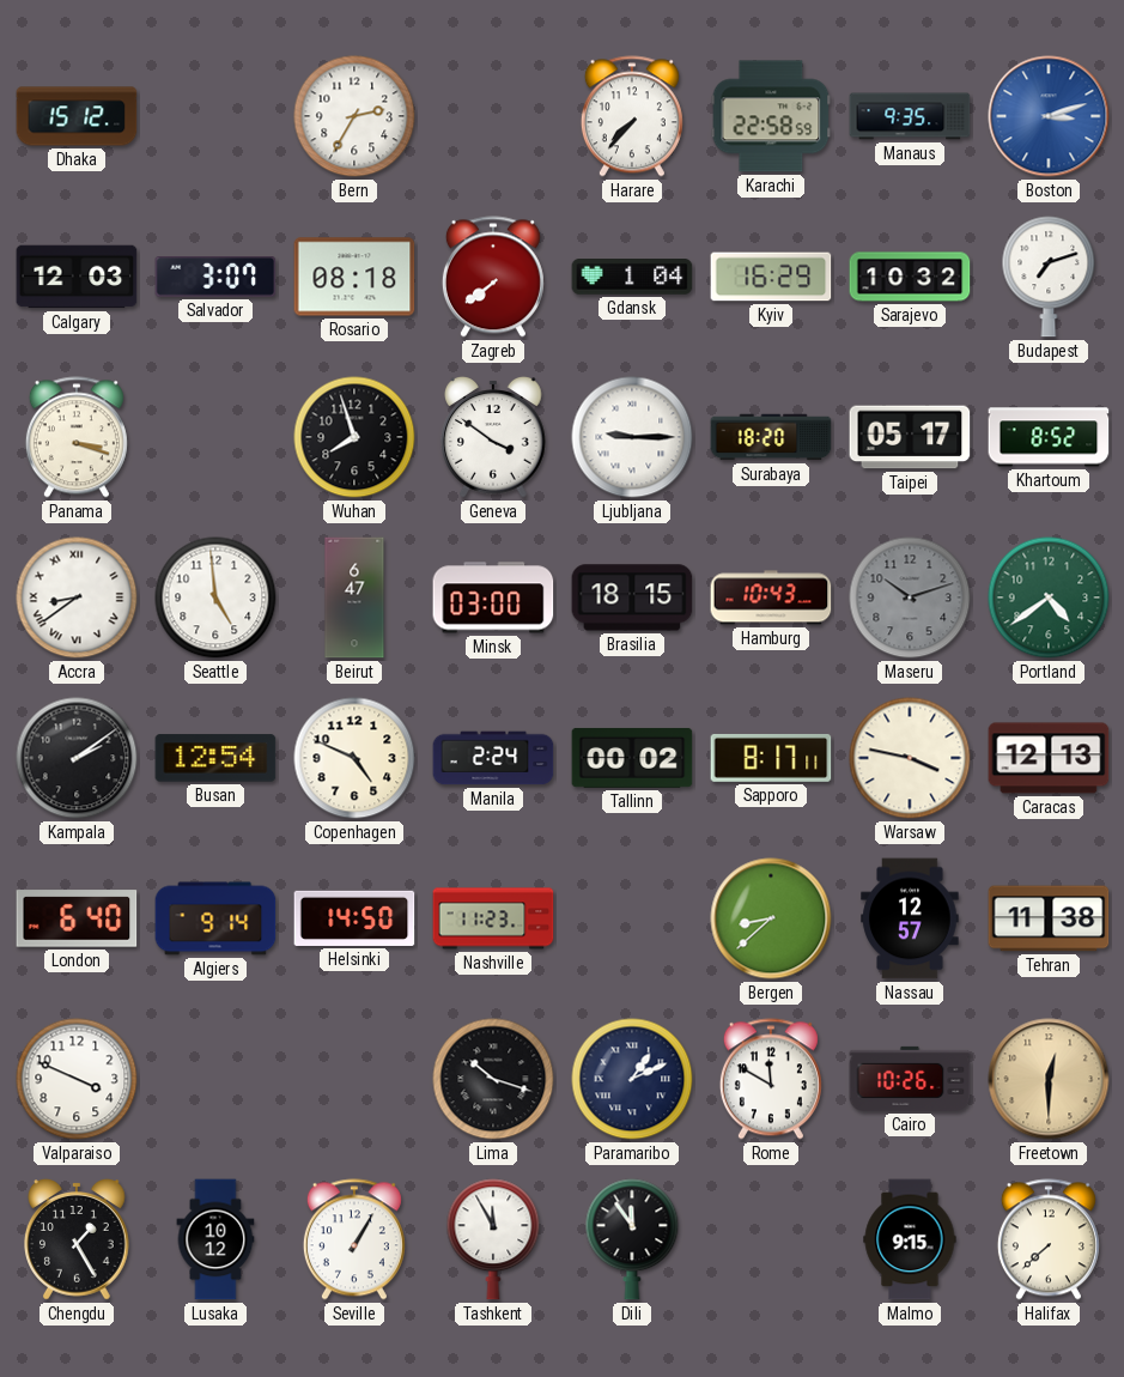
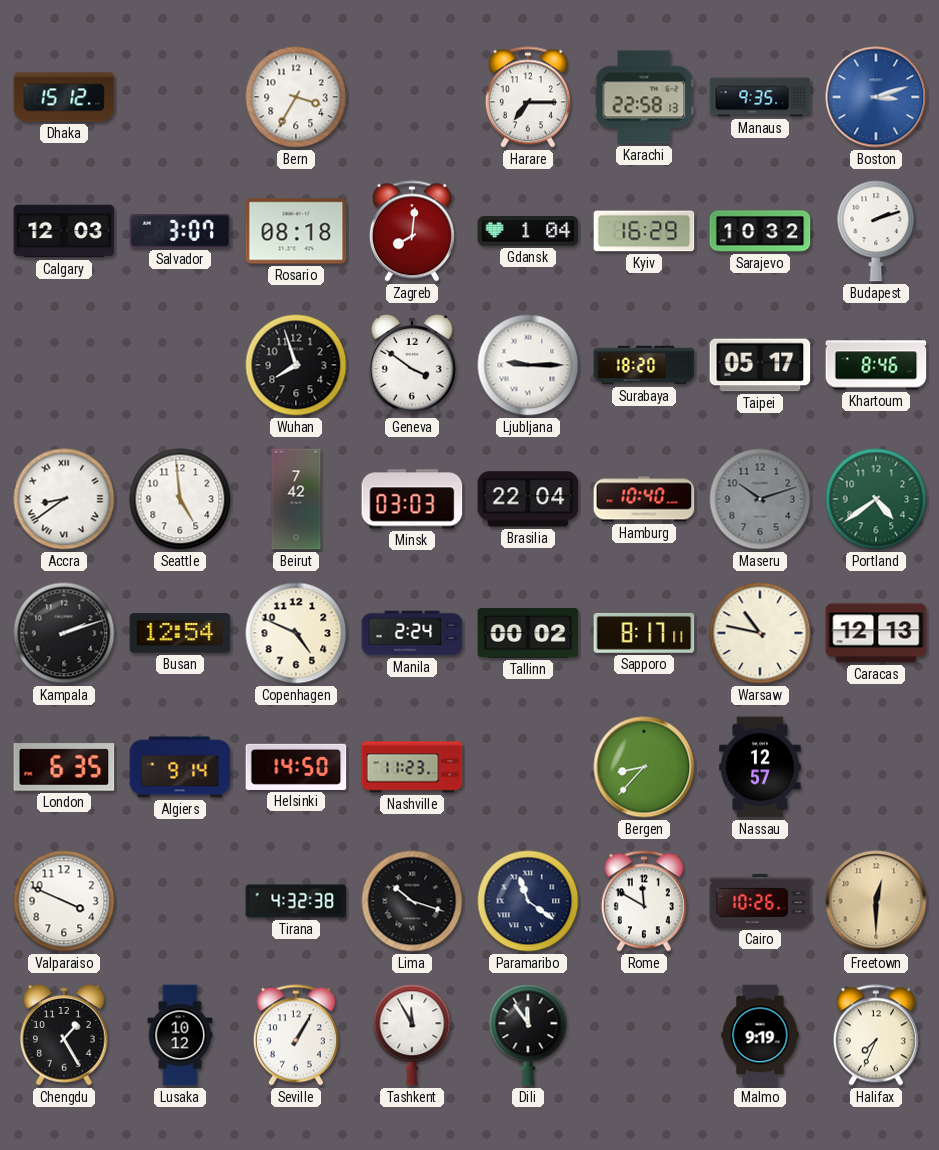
Bern: 2:35 -> 3:35 (296, 97)
Harare: 7:37 -> 7:15 (528, 97)
Karachi: 22:58:59 -> 22:58:13 (644, 97)
Zagreb: 7:39 -> 8:01 (412, 231)
Budapest: 7:12 -> 2:12 (876, 231)
Panama: 3:18 -> none (77, 437)
Khartoum: 8:52 -> 8:46 (876, 365)
Beirut: 6:47 -> 7:42 (296, 499)
Minsk: 03:00 -> 03:03 (412, 499)
Brasilia: 18:15 -> 22:04 (528, 499)
Hamburg: 10:43 -> 10:40 (644, 499)
Kampala: 2:09 -> 2:12 (64, 633)
Warsaw: 3:47 -> 10:47 (760, 633)
London: 6:40 -> 6:35 (64, 767)
Bergen: 8:38 -> 8:37 (644, 767)
Tehran: 11:38 -> none (1049, 918)
Tirana: none -> 4:32 (296, 901)
Paramaribo: 1:11 -> 11:21 (528, 901)
Malmo: 9:15 -> 9:19 (760, 1035)
Halifax: 7:38 -> 7:34 (876, 1035)
